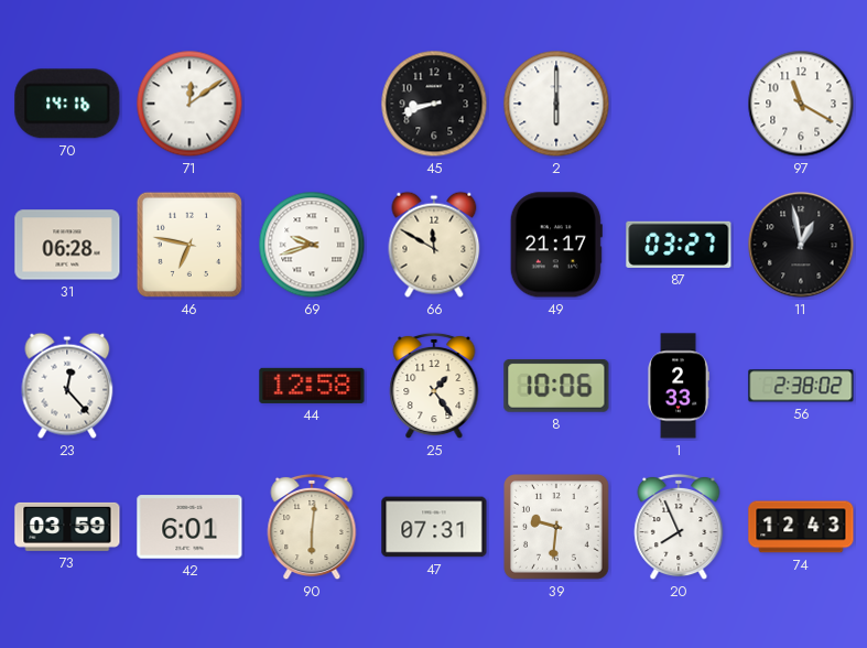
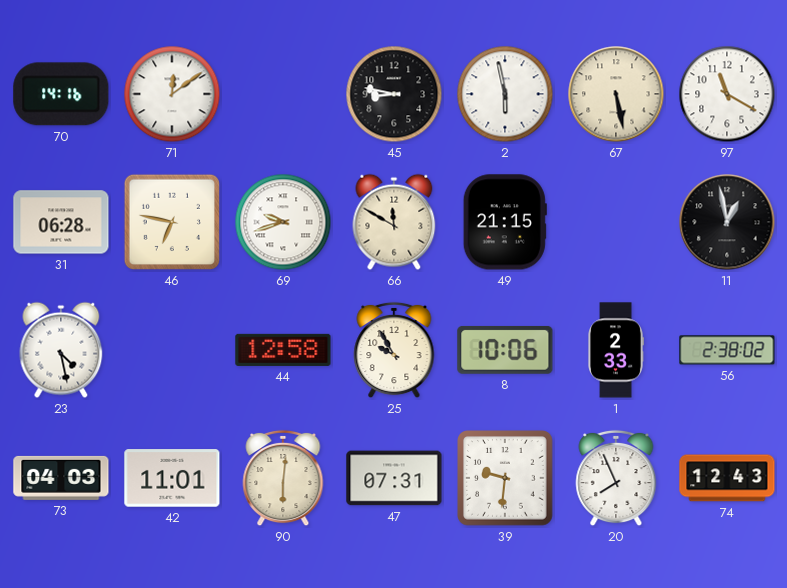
45: 8:42 -> 8:47 (394, 94)
2: 6:00 -> 5:58 (505, 94)
67: none -> 5:28 (616, 94)
49: 21:17 -> 21:15 (505, 222)
87: 03:27 -> none (679, 245)
23: 12:23 -> 4:28 (61, 350)
25: 1:24 -> 9:55 (394, 350)
73: 03:59 -> 04:03 (61, 478)
42: 6:01 -> 11:01 (172, 478)
